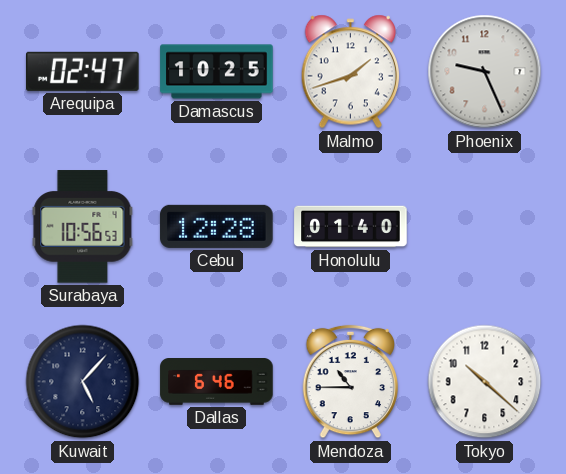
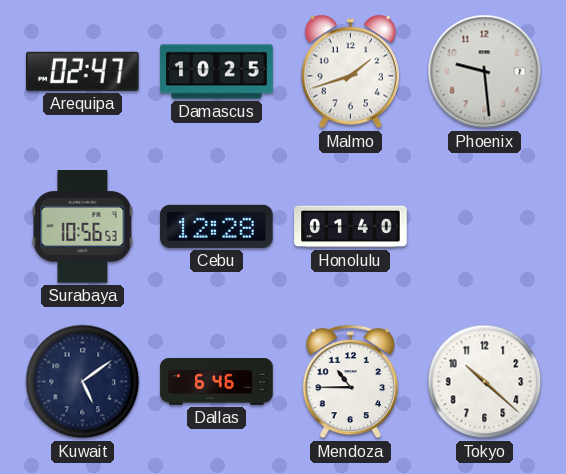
Phoenix: 9:26 -> 9:29 (485, 72)
Kuwait: 5:07 -> 5:09 (83, 382)
